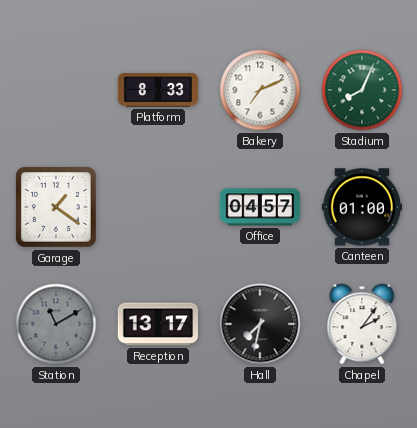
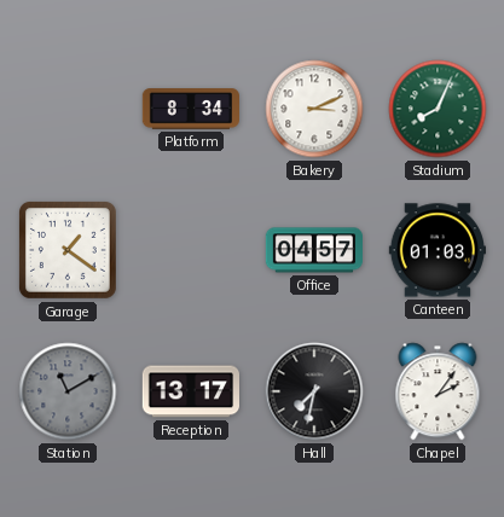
Platform: 8:33 -> 8:34 (190, 109)
Bakery: 7:11 -> 3:11 (314, 109)
Canteen: 01:00 -> 01:03 (436, 250)
